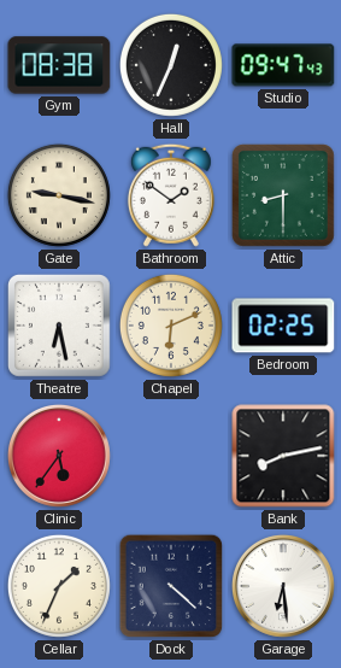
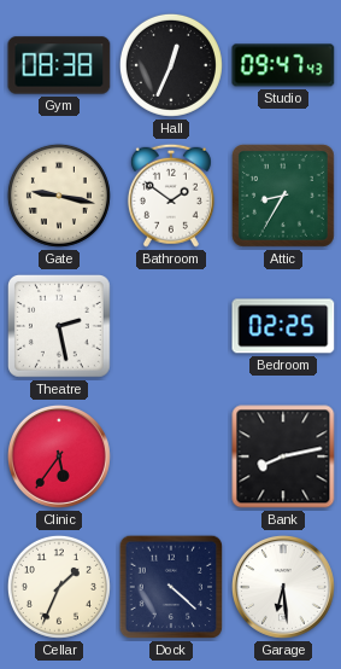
Attic: 8:30 -> 8:35 (283, 196)
Theatre: 6:28 -> 2:28 (59, 326)
Chapel: 6:11 -> none (171, 326)
